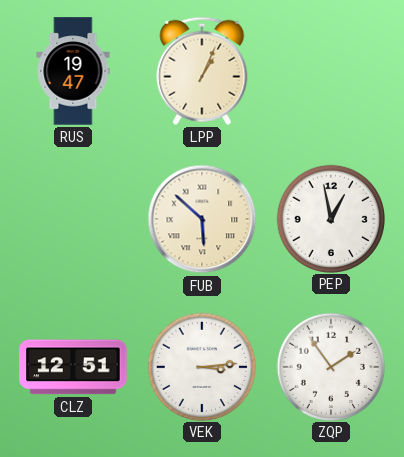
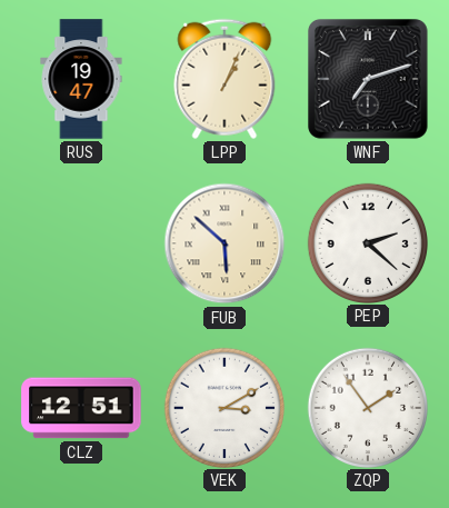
WNF: none -> 7:12 (369, 80)
PEP: 12:58 -> 2:22 (367, 242)
VEK: 3:14 -> 3:10 (223, 407)
